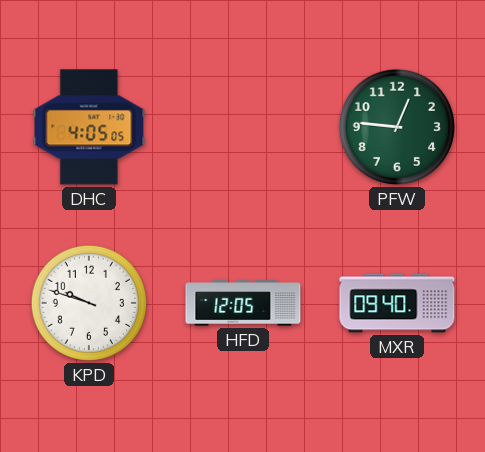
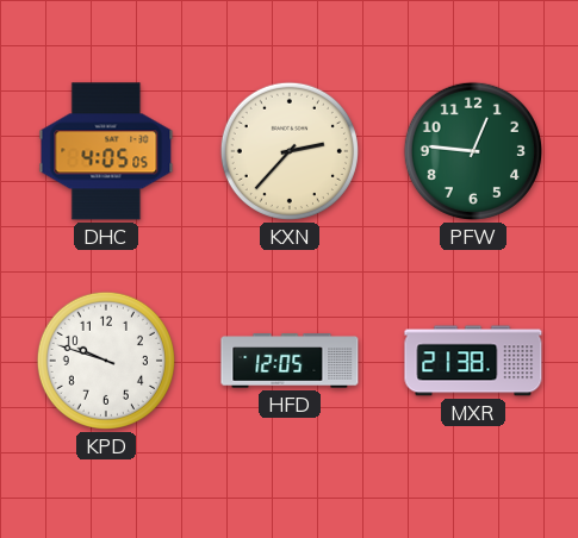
KXN: none -> 2:37 (290, 151)
MXR: 09:40 -> 21:38 (473, 361)
